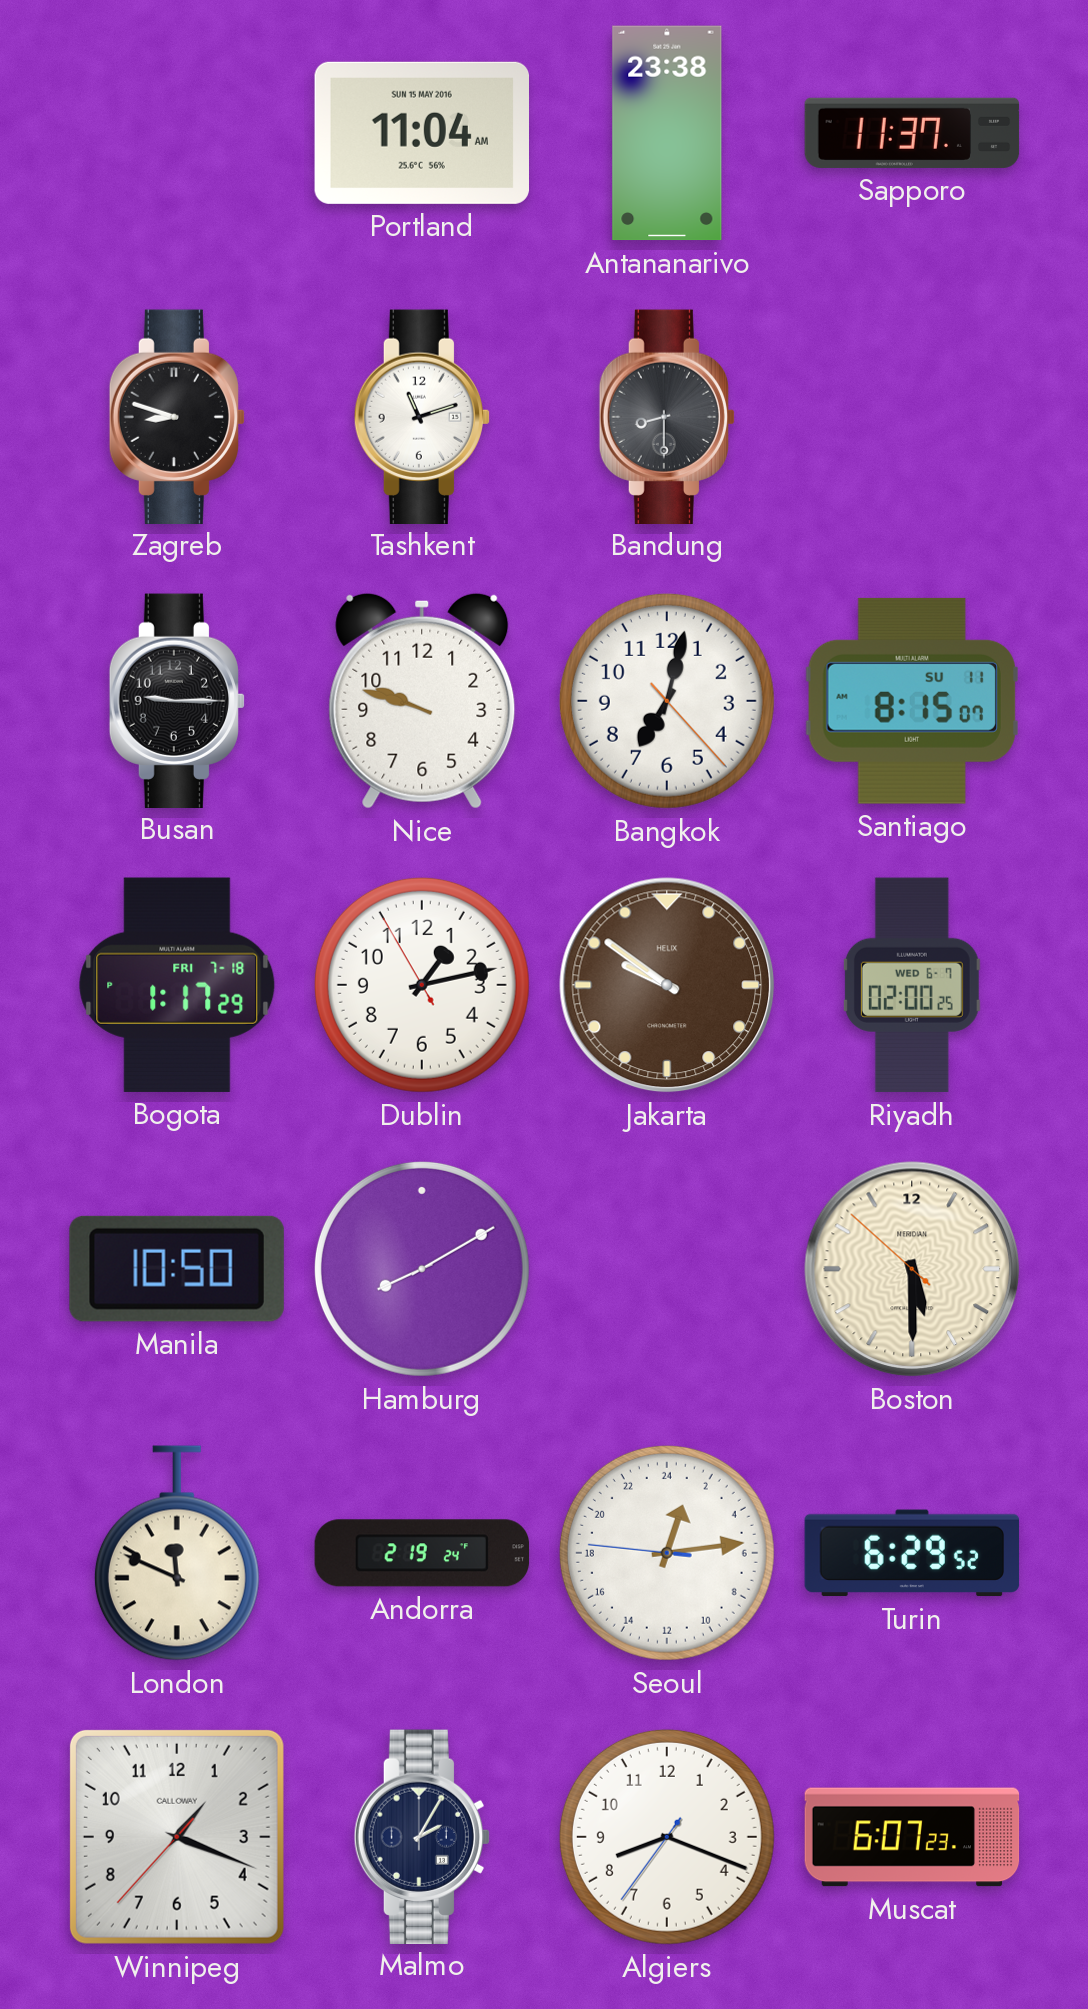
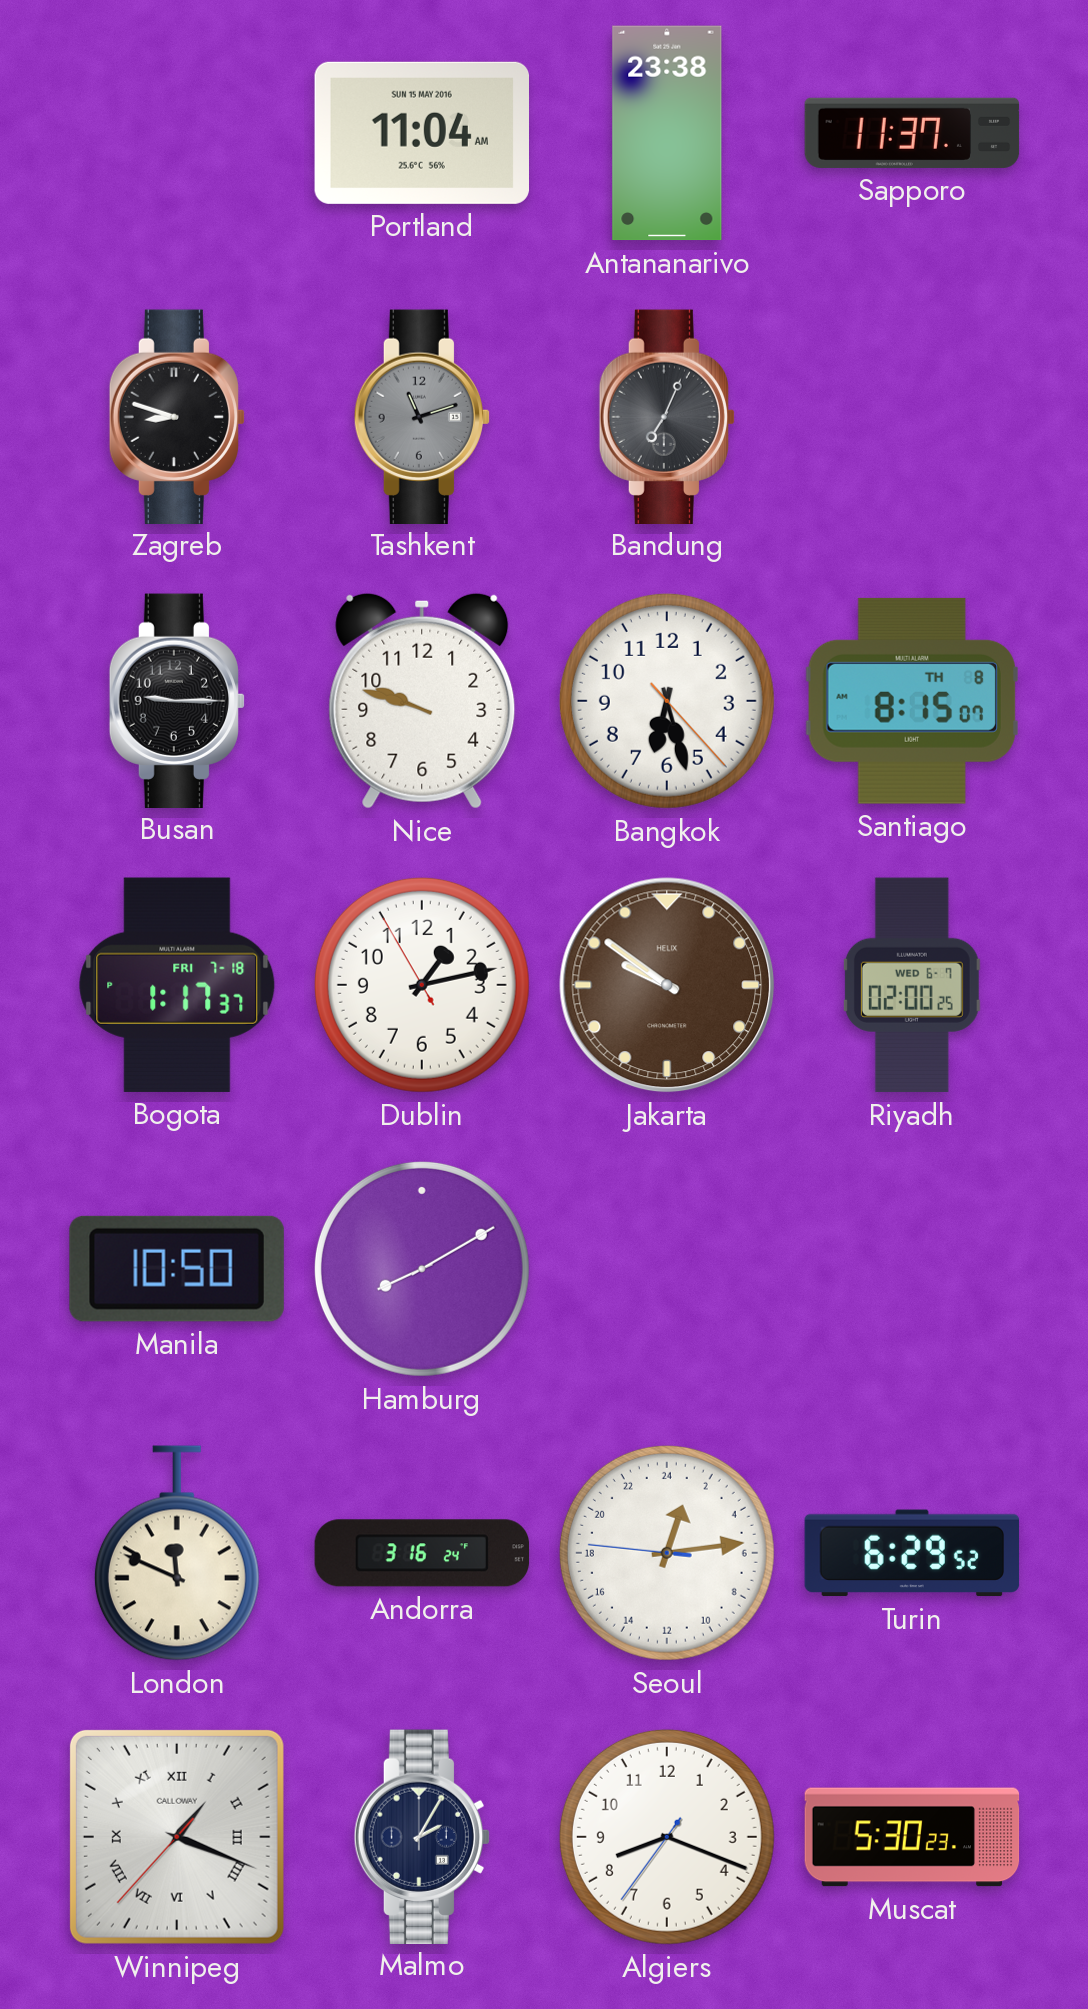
Tashkent dial: white -> grey (421, 416)
Bandung: 8:30 -> 7:04 (666, 416)
Bangkok: 7:02 -> 6:27 (667, 701)
Santiago date: SU 11 -> TH 8 (912, 701)
Bogota: 1:17:29 PM -> 1:17:37 PM (177, 985)
Boston: 5:29 -> none (912, 1269)
Andorra: 2:19 -> 3:16 (422, 1553)
Winnipeg numerals: Arabic -> Roman (177, 1837)
Muscat: 6:07 -> 5:30 (912, 1837)
